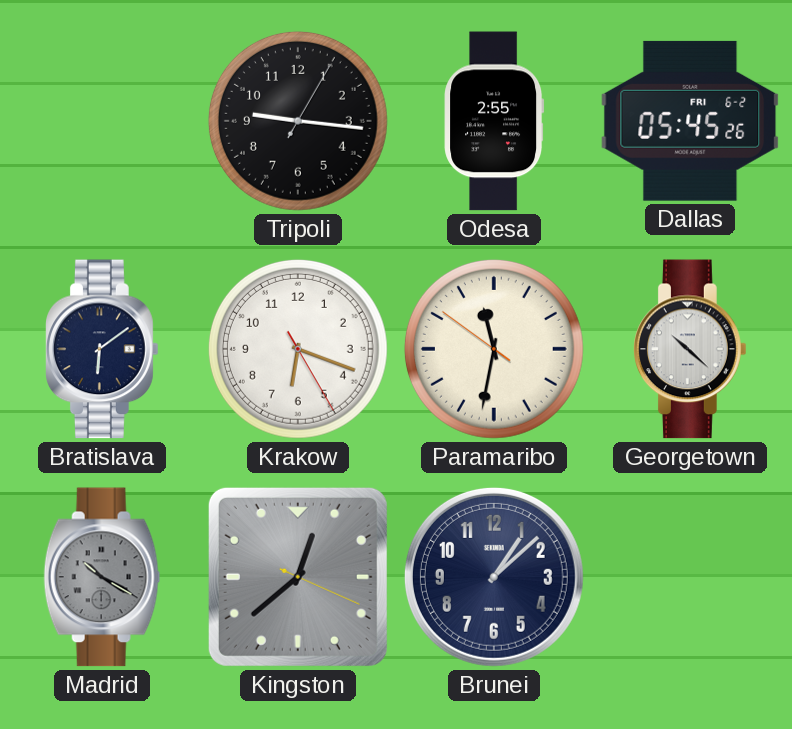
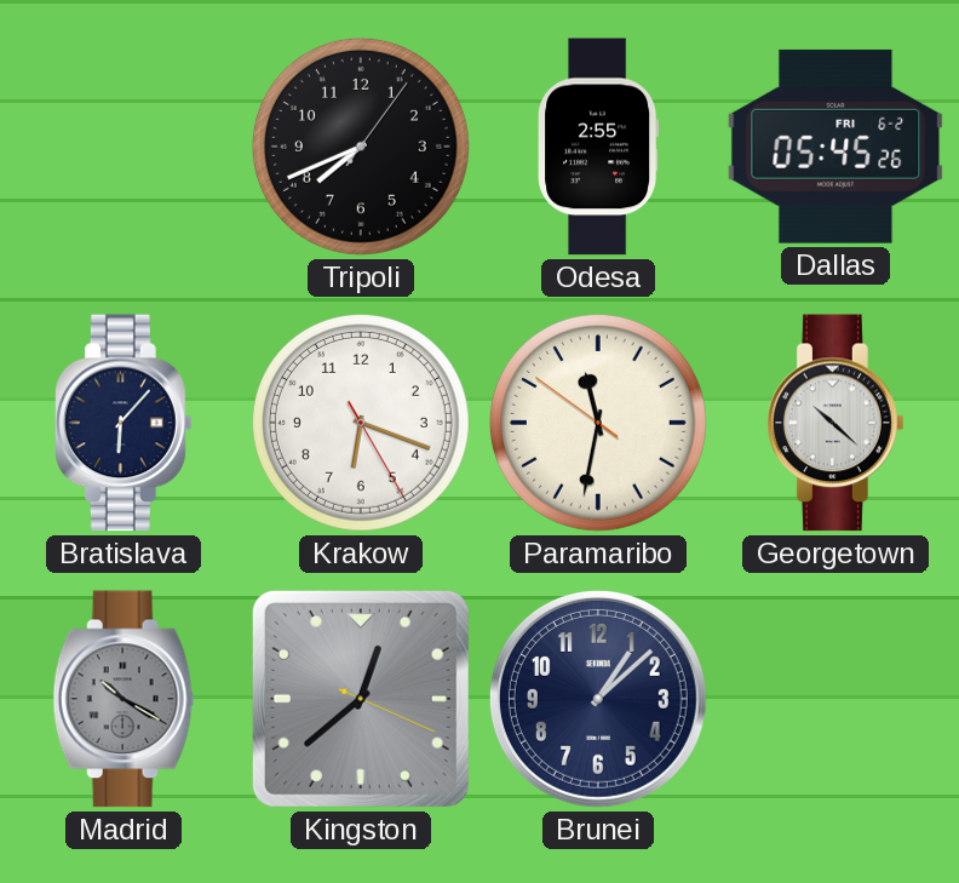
Tripoli: 9:16 -> 7:41 (361, 147)
Bratislava: 6:09 -> 6:07 (125, 423)
